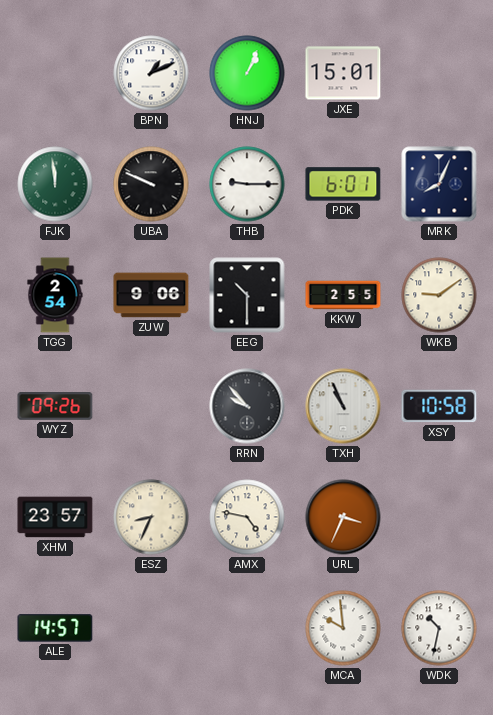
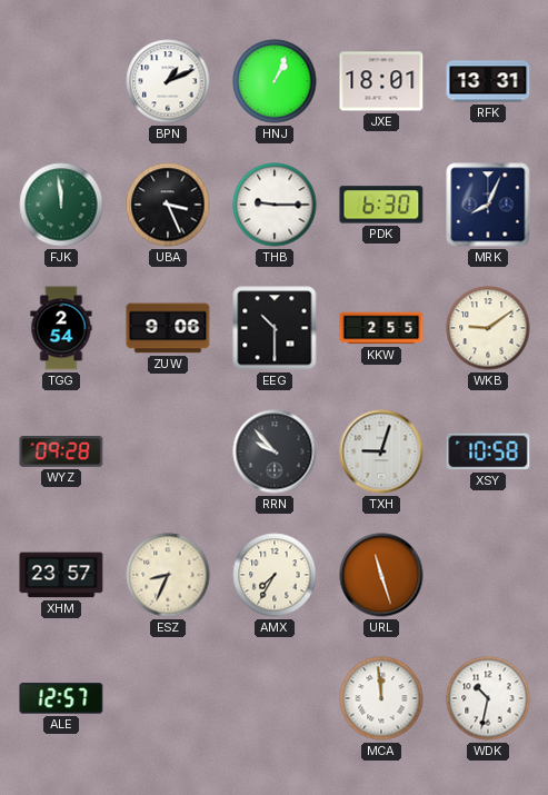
JXE: 15:01 -> 18:01 (381, 81)
RFK: none -> 13:31 (488, 81)
UBA: 9:49 -> 3:26 (168, 205)
PDK: 6:01 -> 6:30 (381, 205)
WYZ: 09:26 -> 09:28 (61, 453)
TXH: 10:56 -> 9:03 (381, 451)
AMX: 4:47 -> 7:35 (275, 575)
URL: 3:34 -> 11:27 (381, 575)
ALE: 14:57 -> 12:57 (61, 698)
MCA: 9:59 -> 11:59 (381, 698)
